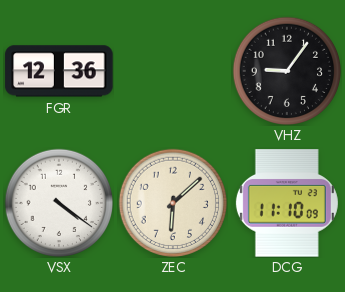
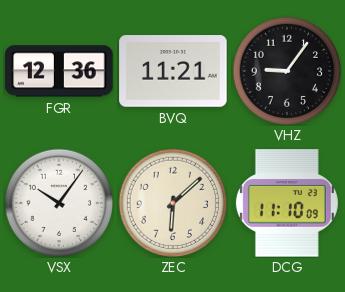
BVQ: none -> 11:21 (173, 71)
VSX: 4:21 -> 10:06 (58, 202)
